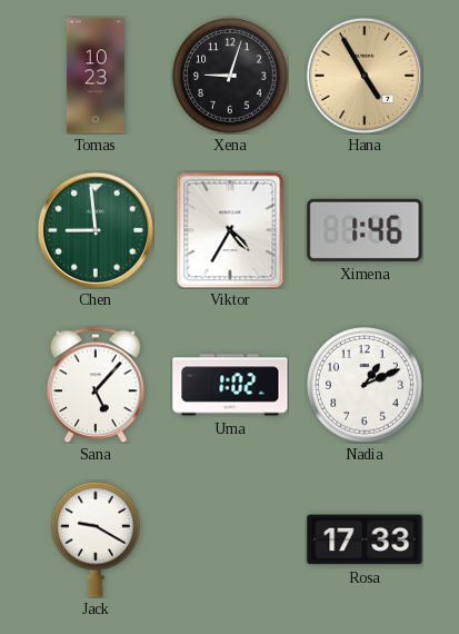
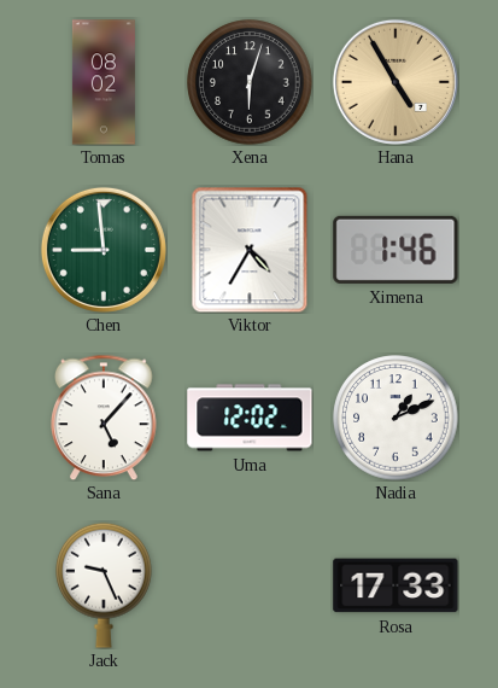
Tomas: 10:23 -> 08:02 (104, 82)
Xena: 9:03 -> 6:03 (250, 82)
Uma: 1:02 -> 12:02 (250, 418)
Jack: 9:20 -> 9:26 (105, 585)
